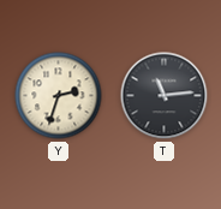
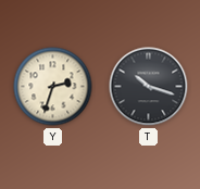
T: 11:14 -> 10:18 (149, 87)
